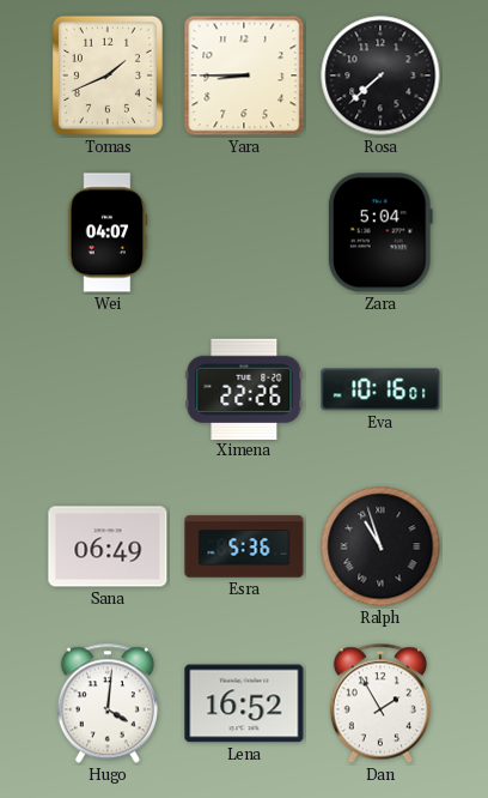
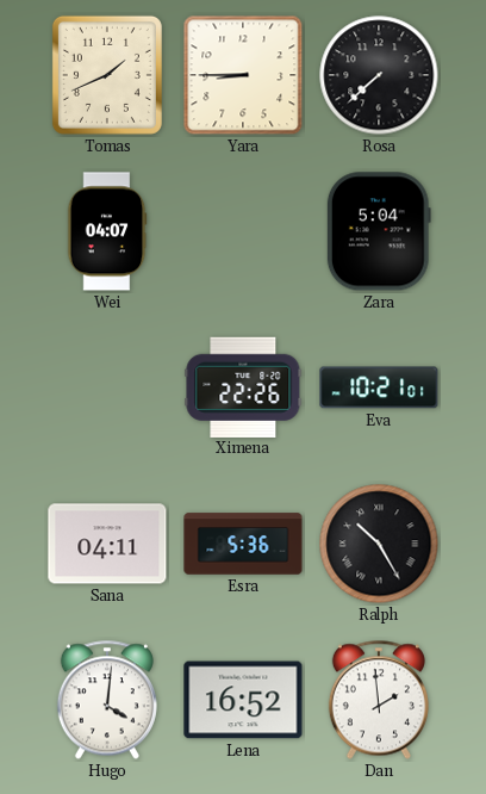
Eva: 10:16 -> 10:21 (379, 387)
Sana: 06:49 -> 04:11 (107, 544)
Ralph: 10:57 -> 10:25 (379, 544)
Dan: 1:55 -> 1:59 (379, 700)
